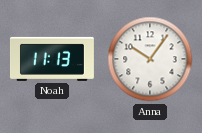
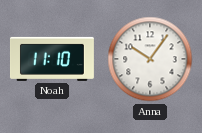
Noah: 11:13 -> 11:10 (52, 59)
